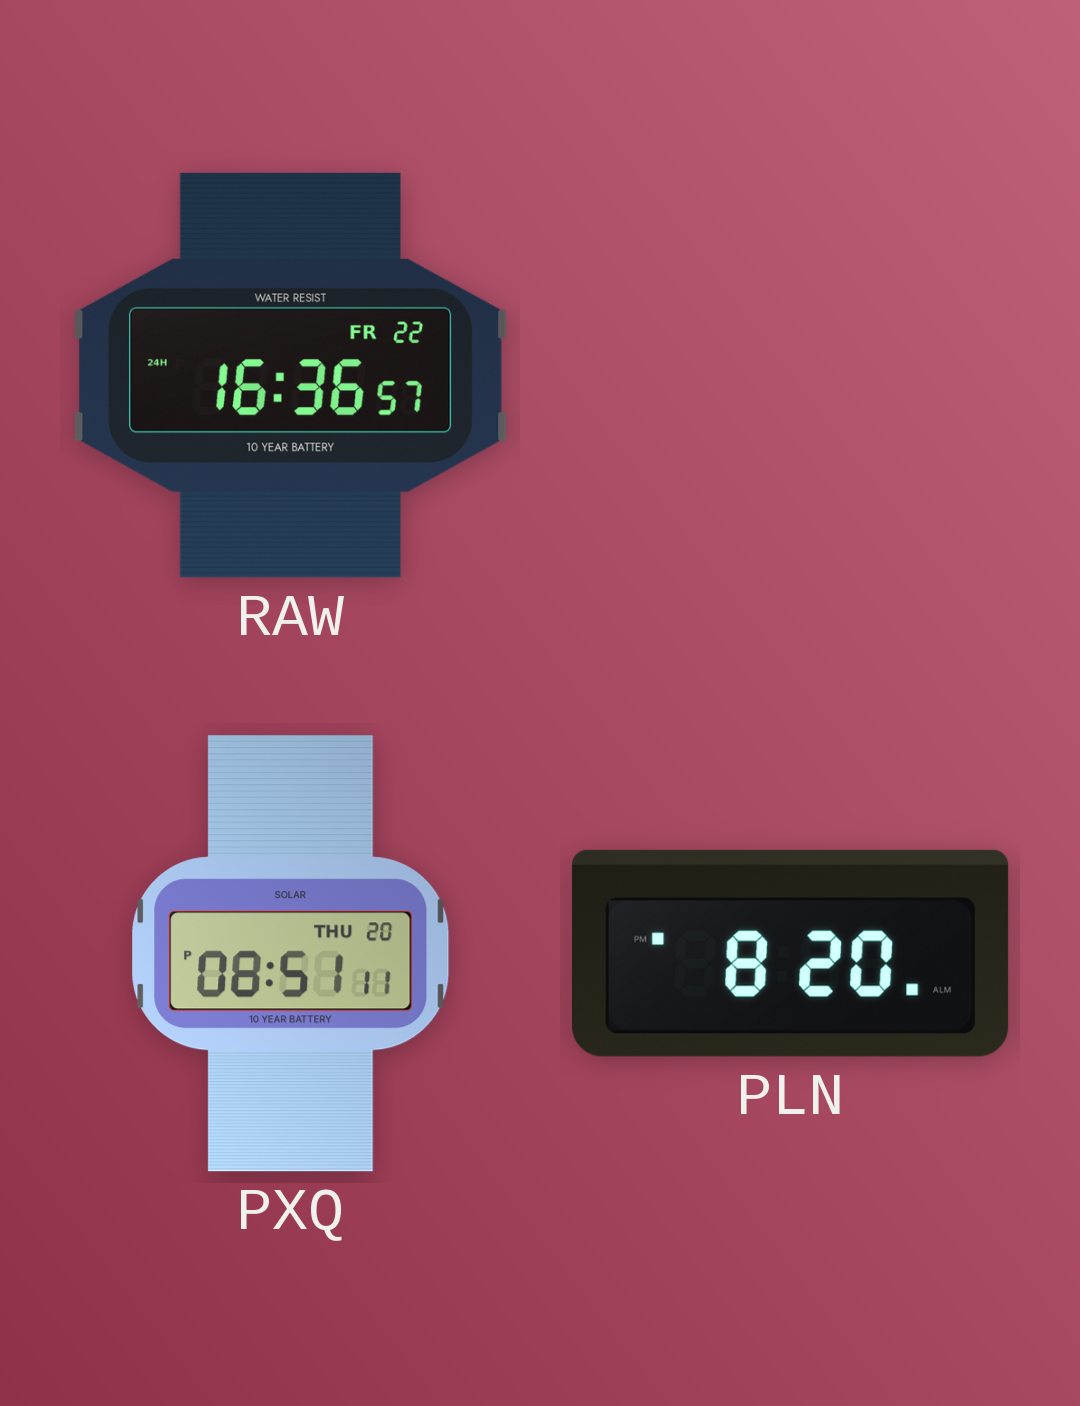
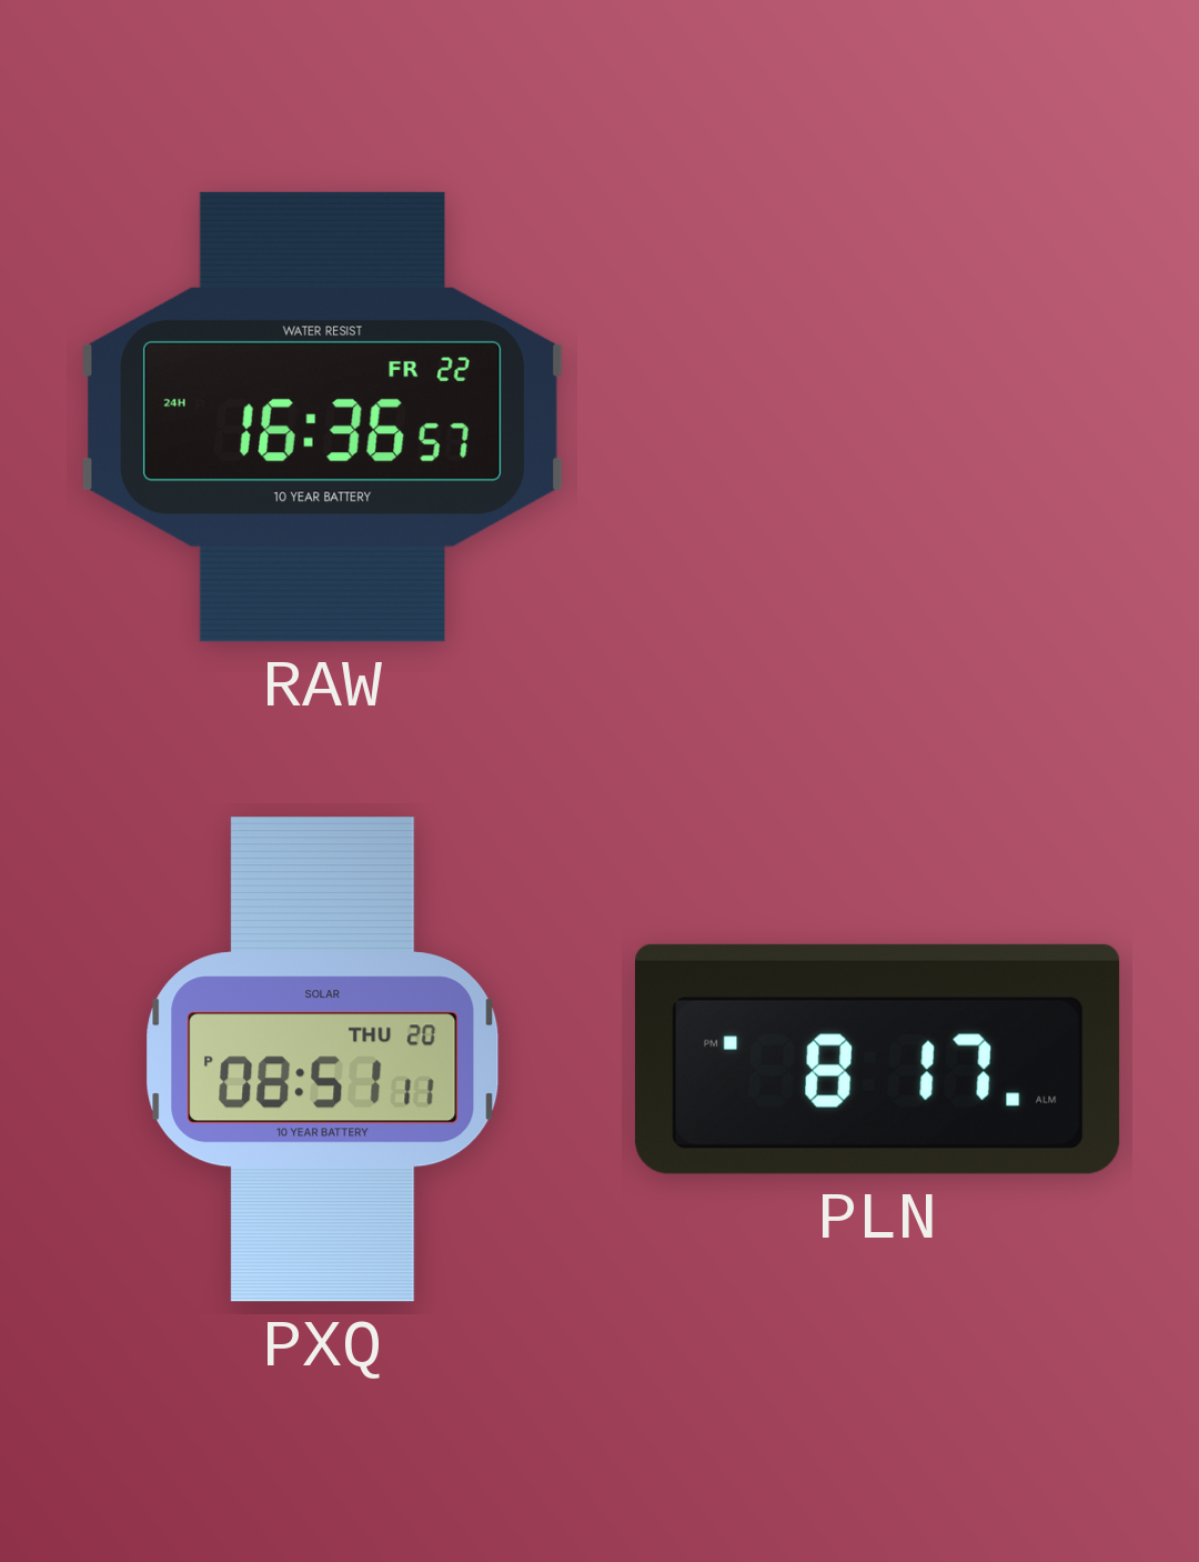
PLN: 8:20 -> 8:17 (878, 1059)
